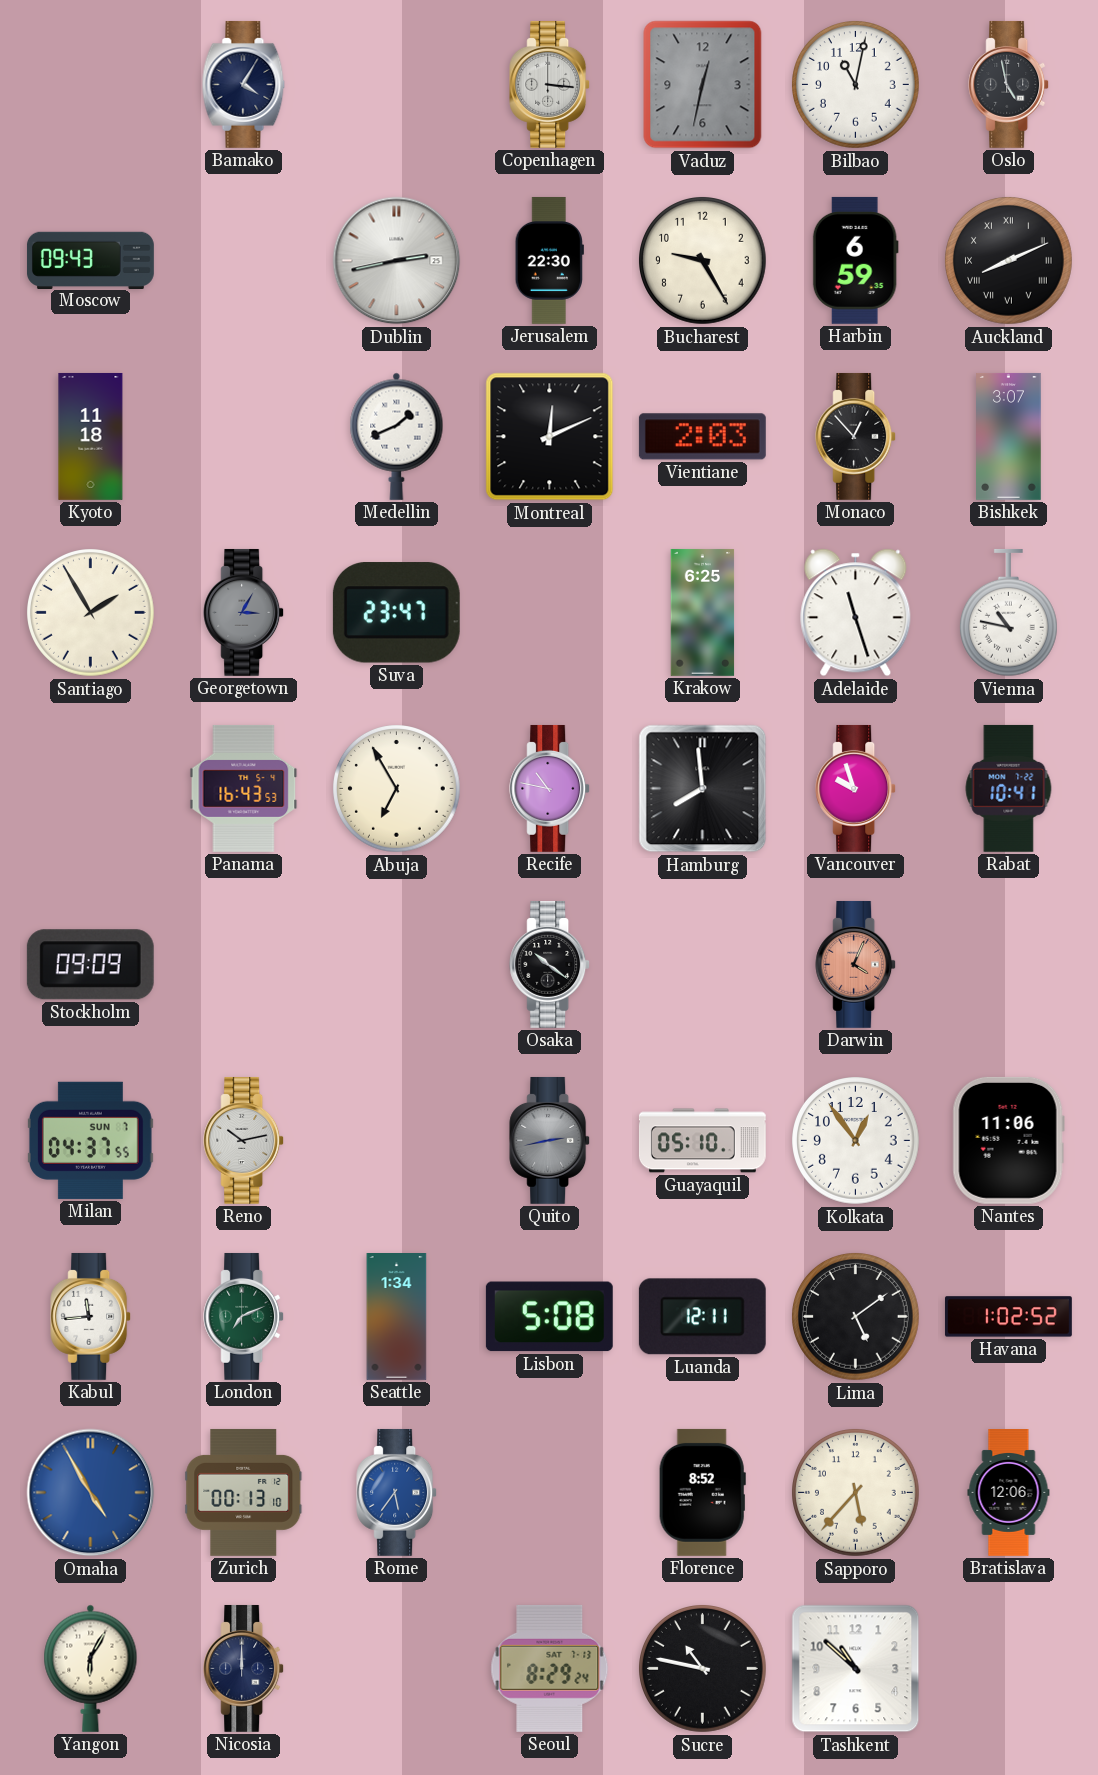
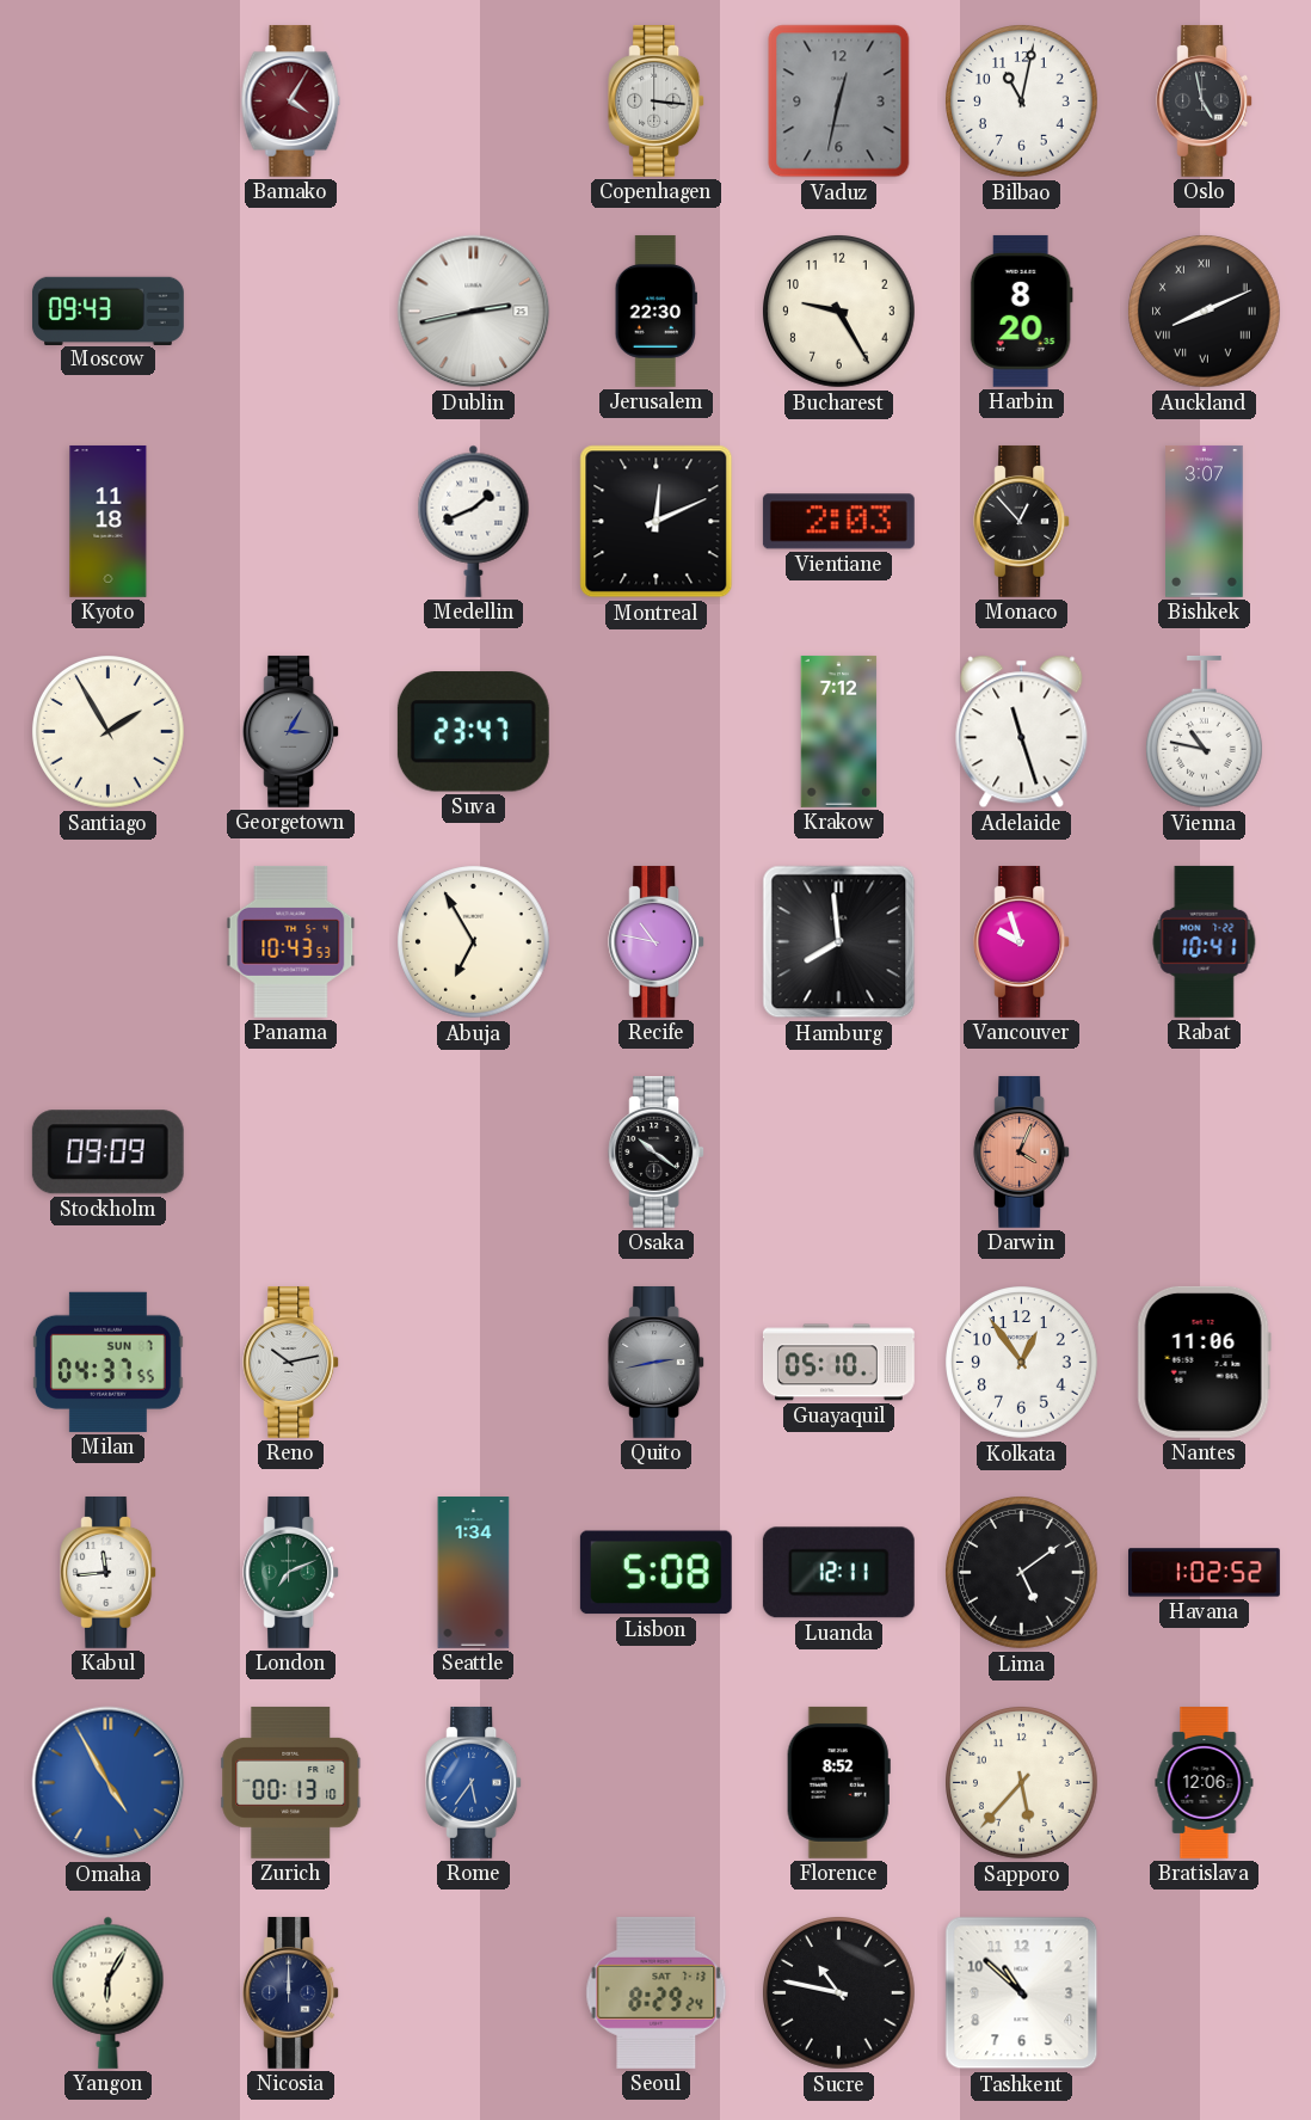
Bamako dial: navy -> burgundy (291, 100)
Harbin: 6:59 -> 8:20 (1021, 311)
Krakow: 6:25 -> 7:12 (839, 731)
Panama: 16:43 -> 10:43 (291, 941)
